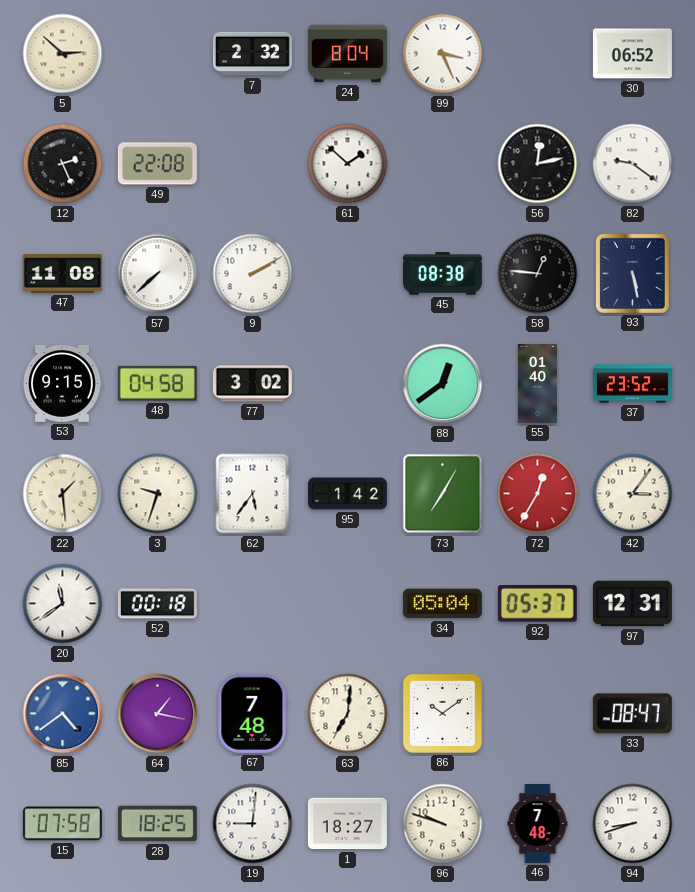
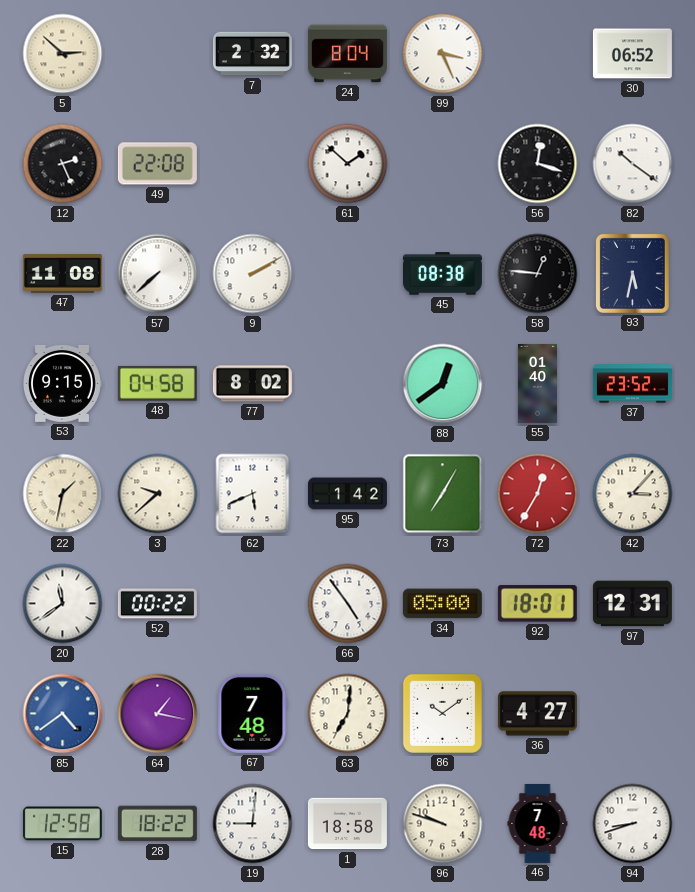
56: 12:13 -> 12:18 (538, 164)
82: 9:21 -> 10:21 (633, 164)
93: 5:28 -> 5:32 (632, 273)
77: 3:02 -> 8:02 (252, 384)
22: 1:29 -> 1:32 (63, 494)
3: 9:33 -> 9:38 (158, 494)
62: 5:36 -> 5:41 (253, 494)
42: 3:06 -> 3:07 (633, 494)
52: 00:18 -> 00:22 (157, 604)
66: none -> 4:54 (348, 604)
34: 05:04 -> 05:00 (442, 604)
92: 05:37 -> 18:01 (537, 604)
36: none -> 4:27 (537, 714)
33: 08:47 -> none (632, 714)
15: 07:58 -> 12:58 (62, 824)
28: 18:25 -> 18:22 (157, 824)
1: 18:27 -> 18:58 (347, 824)
